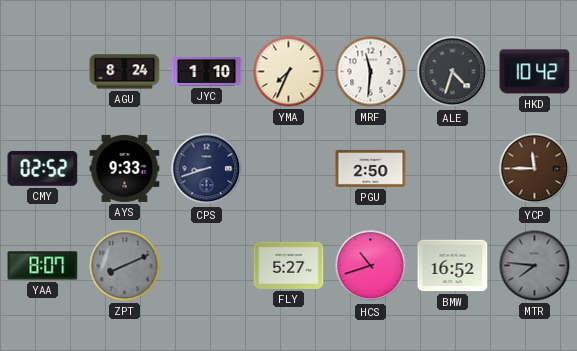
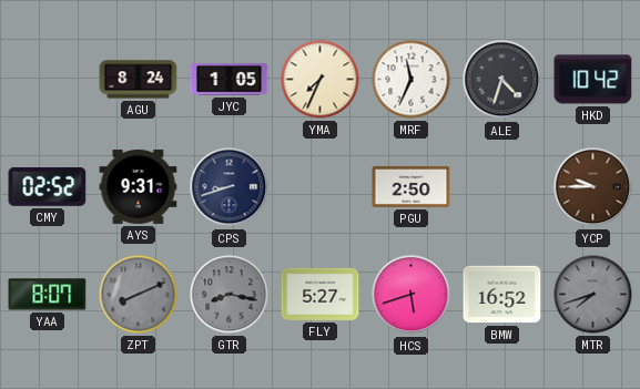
JYC: 1:10 -> 1:05 (230, 80)
MRF: 11:31 -> 11:34 (412, 80)
AYS: 9:33 -> 9:31 (139, 186)
YCP: 11:45 -> 9:45 (593, 187)
GTR: none -> 8:17 (230, 295)
HCS: 10:42 -> 5:42 (412, 295)
MTR: 7:46 -> 7:42 (593, 295)
